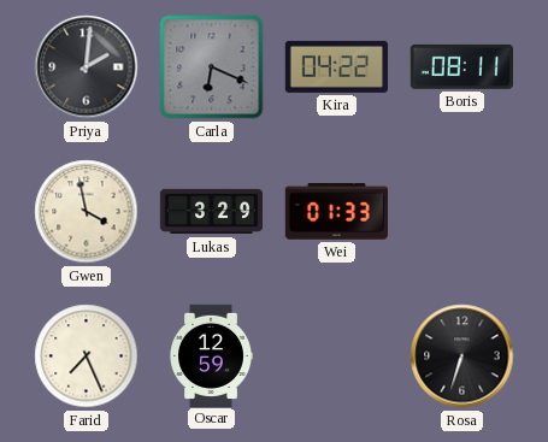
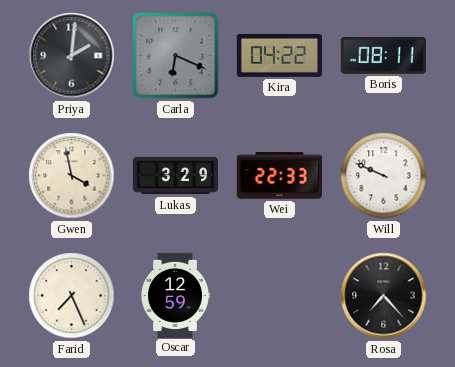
Wei: 01:33 -> 22:33 (279, 176)
Will: none -> 9:49 (384, 176)
Rosa: 6:33 -> 7:23 (384, 296)
